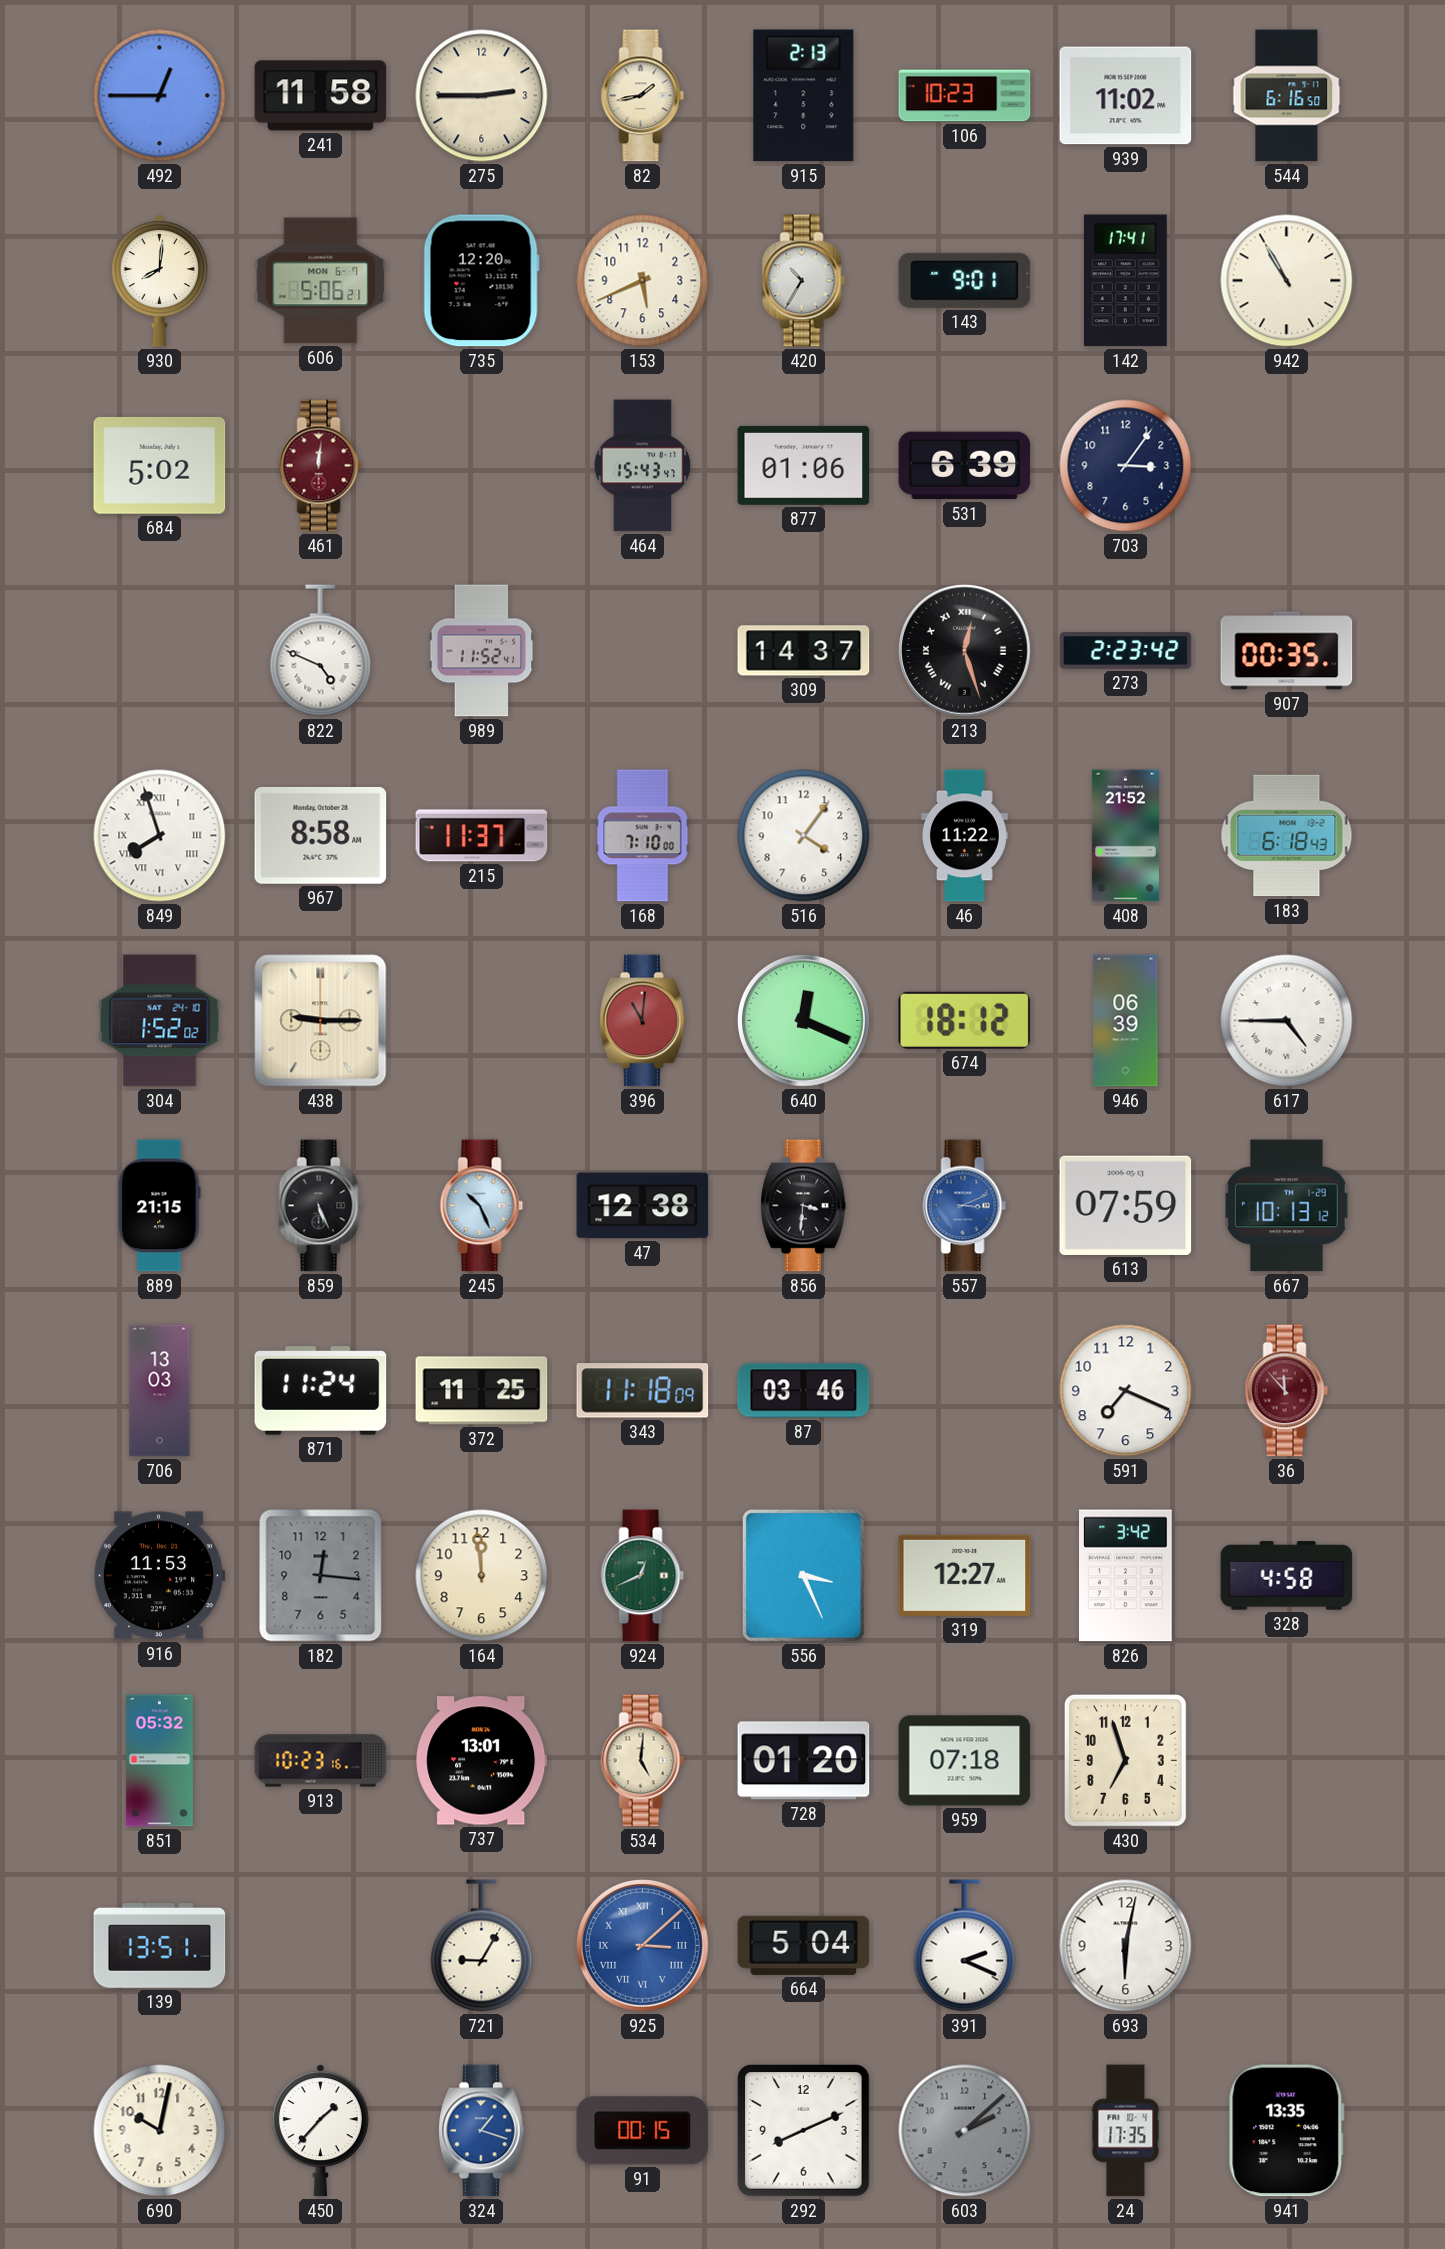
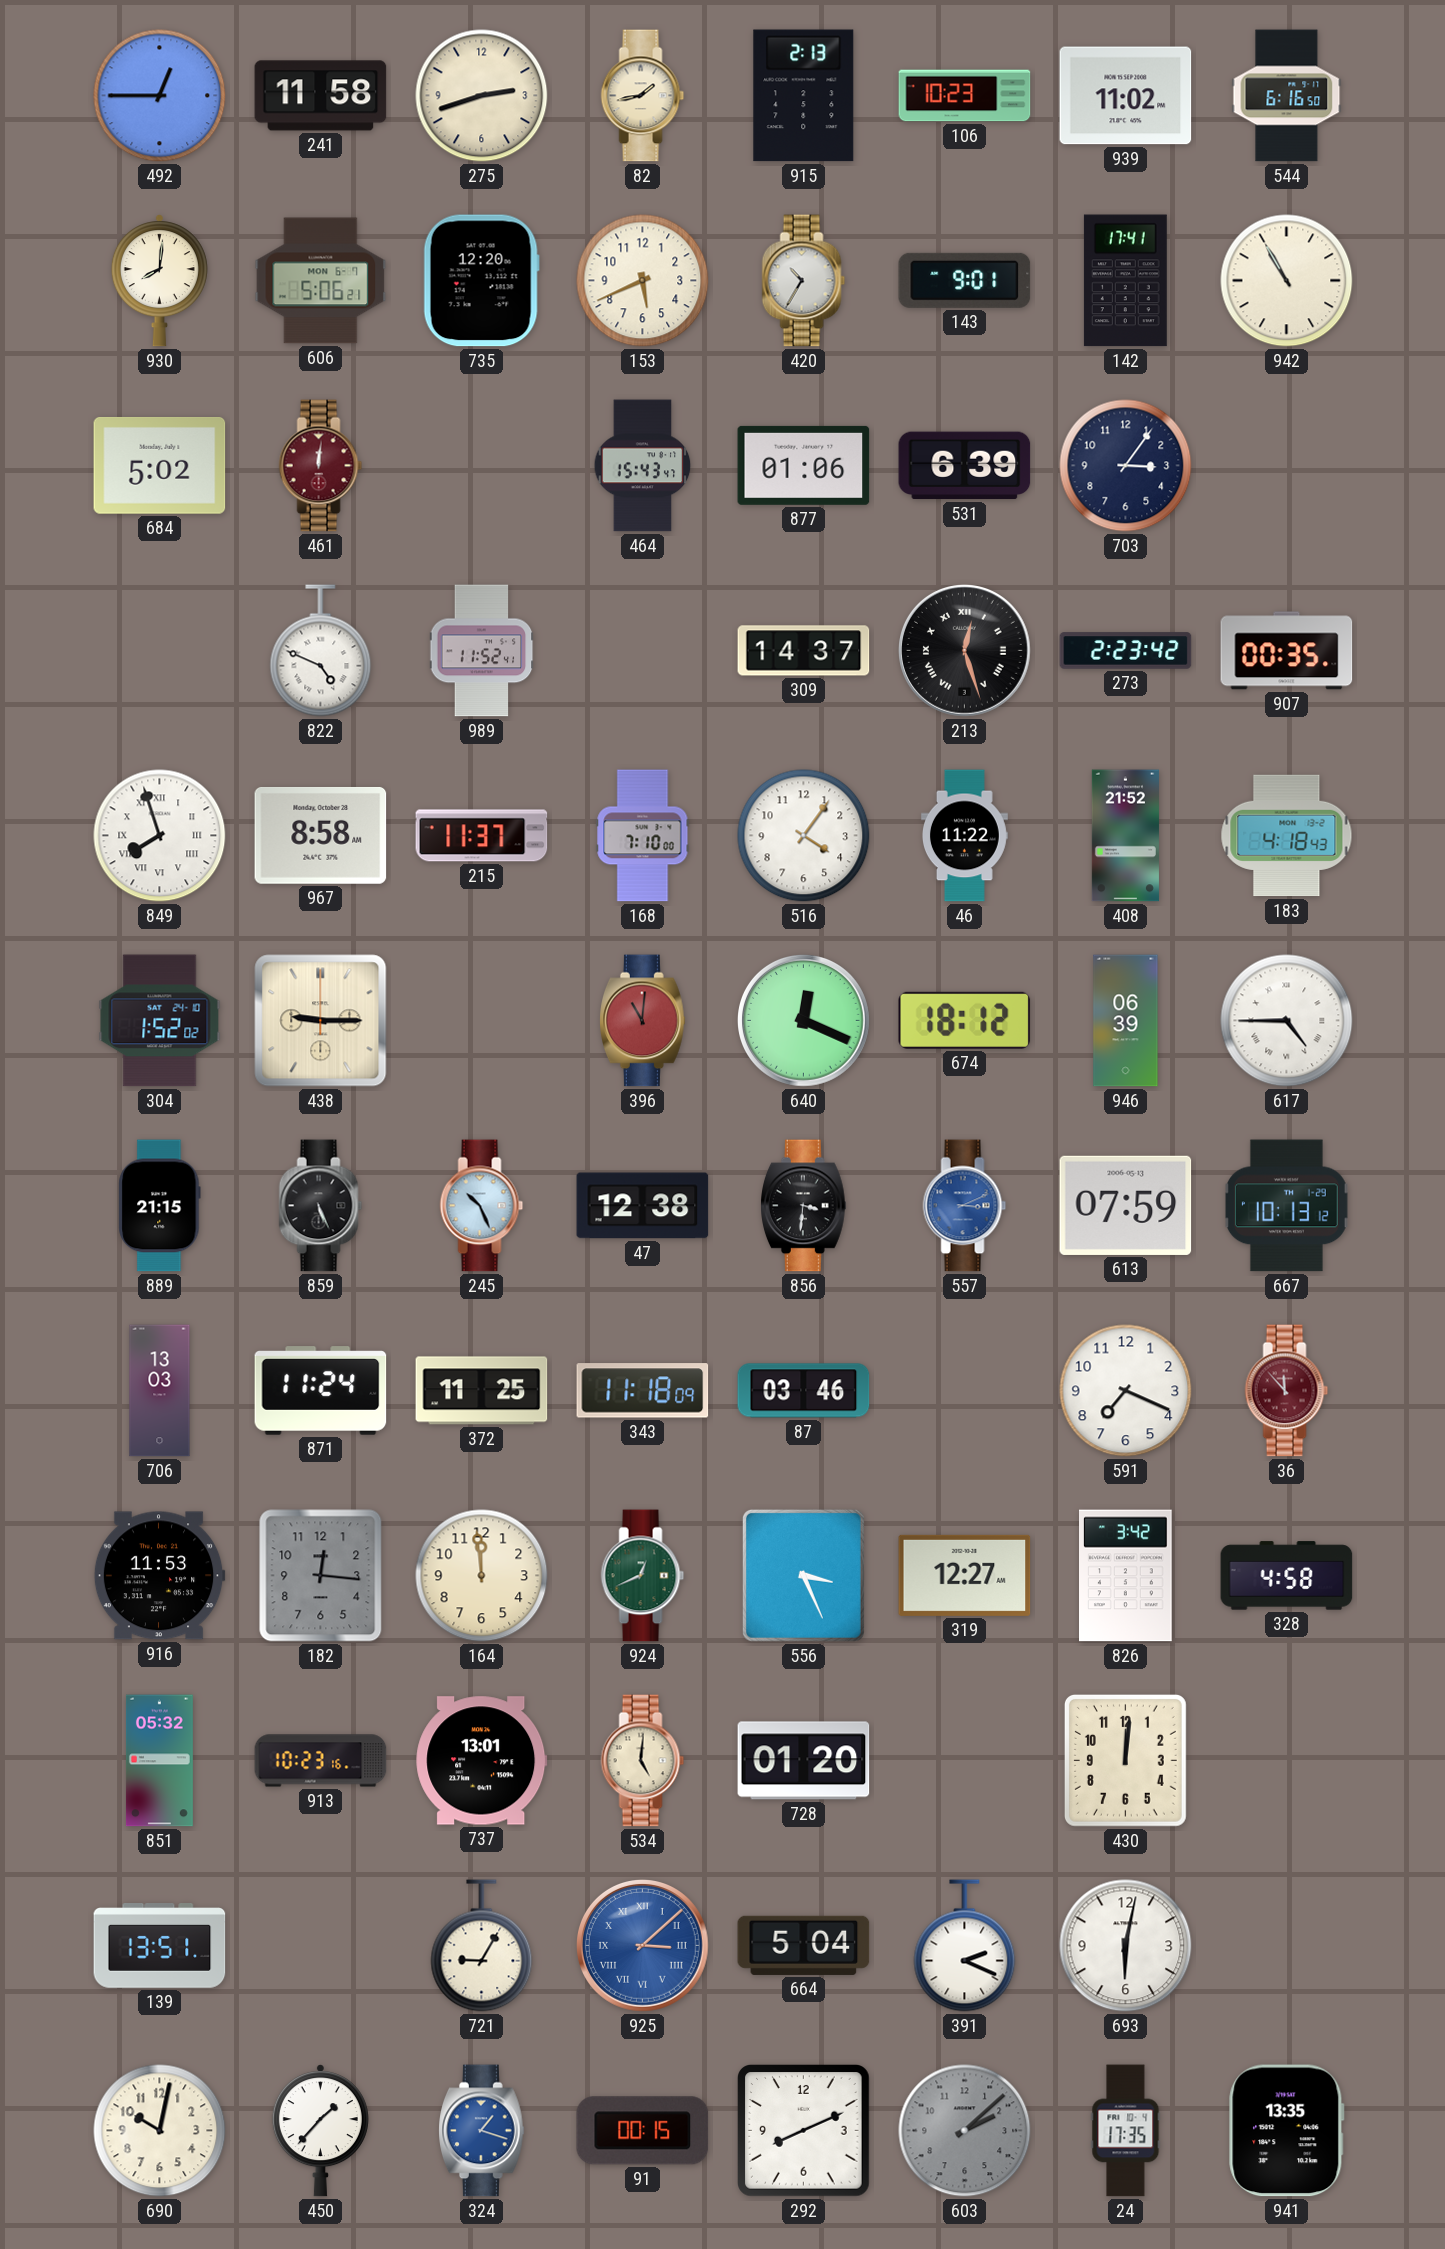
275: 2:45 -> 2:42 (482, 96)
183: 6:18 -> 4:18 (1287, 836)
959: 07:18 -> none (965, 1761)
430: 6:57 -> 12:01 (1125, 1760)
